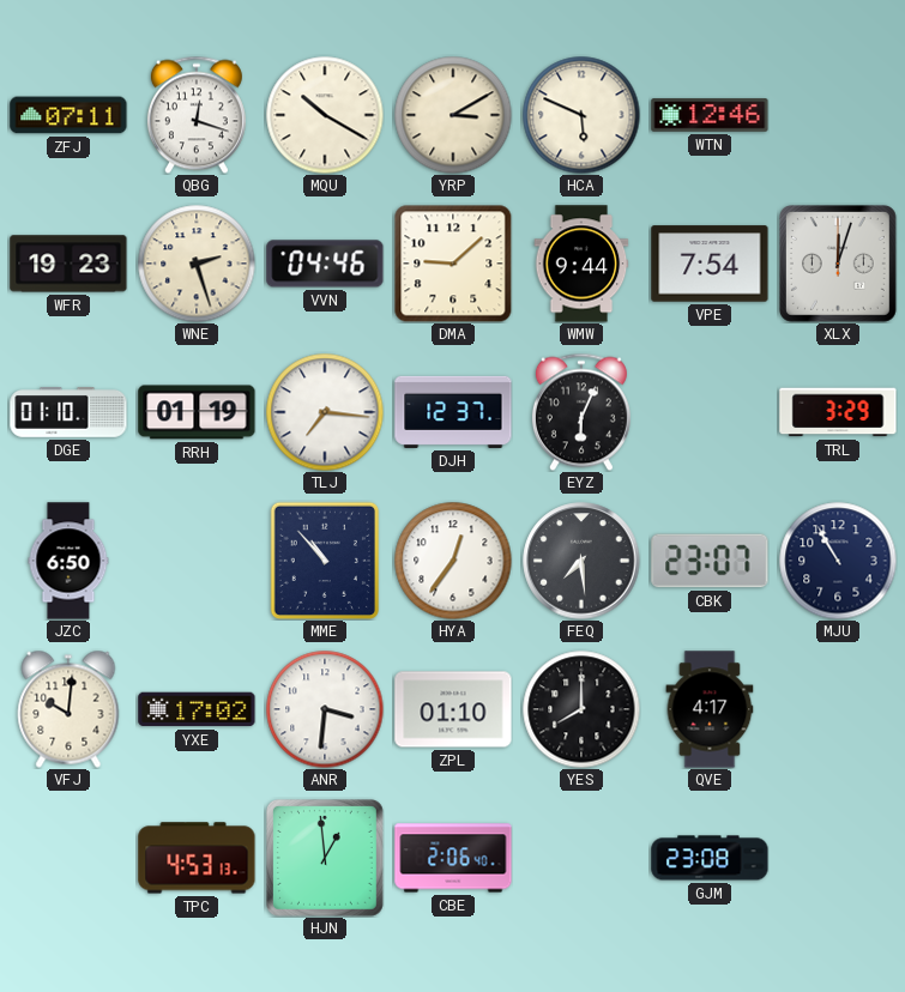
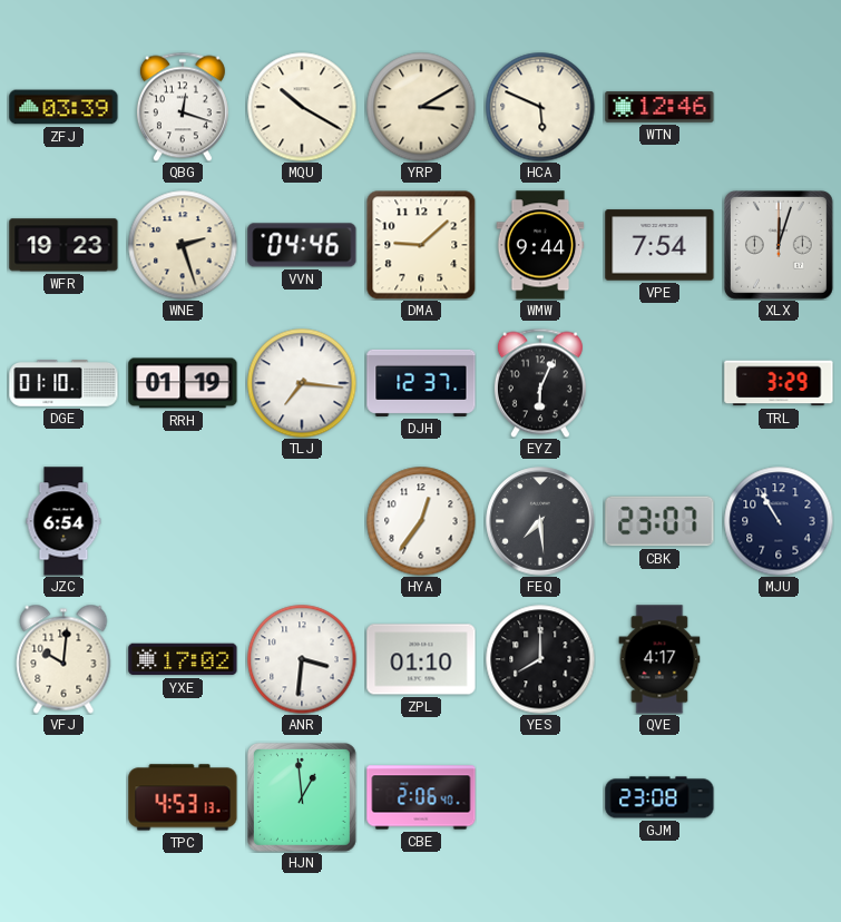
ZFJ: 07:11 -> 03:39 (63, 107)
JZC: 6:50 -> 6:54 (63, 521)
MME: 10:53 -> none (324, 559)
